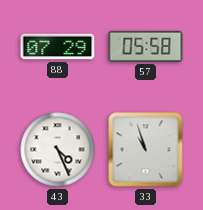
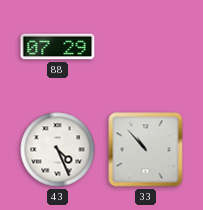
57: 05:58 -> none (146, 46)
33: 10:57 -> 10:53 (146, 150)
